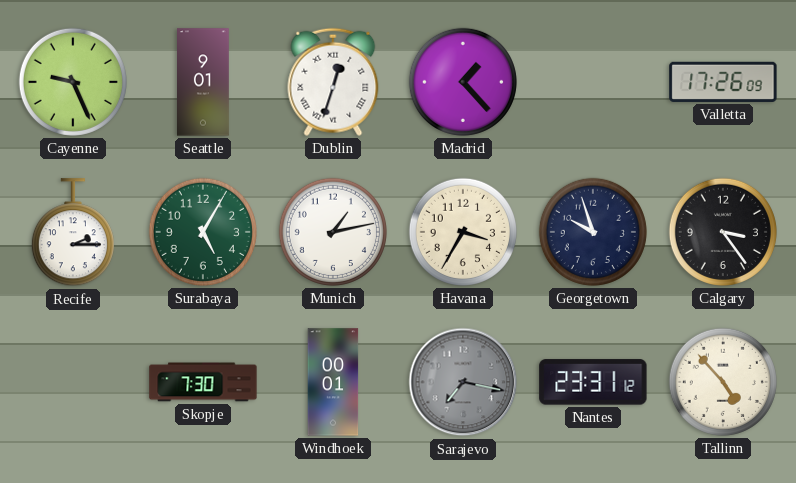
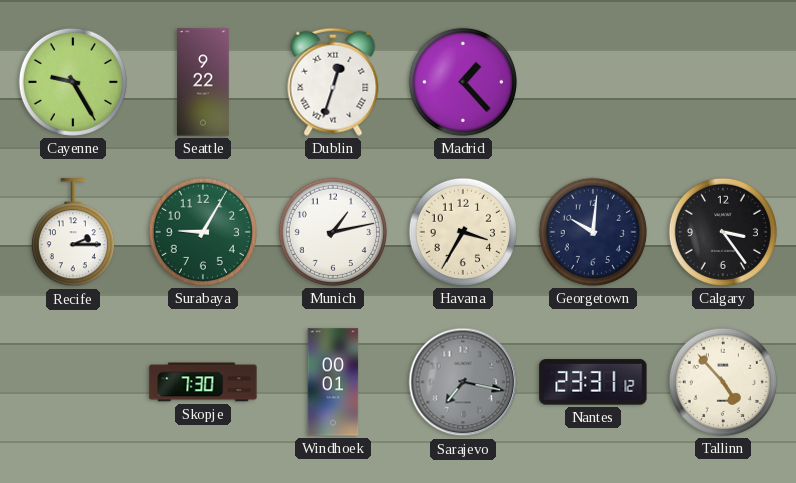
Cayenne: 9:26 -> 9:25 (73, 82)
Seattle: 9:01 -> 9:22 (204, 82)
Valletta: 17:26 -> none (723, 82)
Surabaya: 5:05 -> 9:05 (203, 232)
Georgetown: 9:57 -> 10:01 (593, 232)
